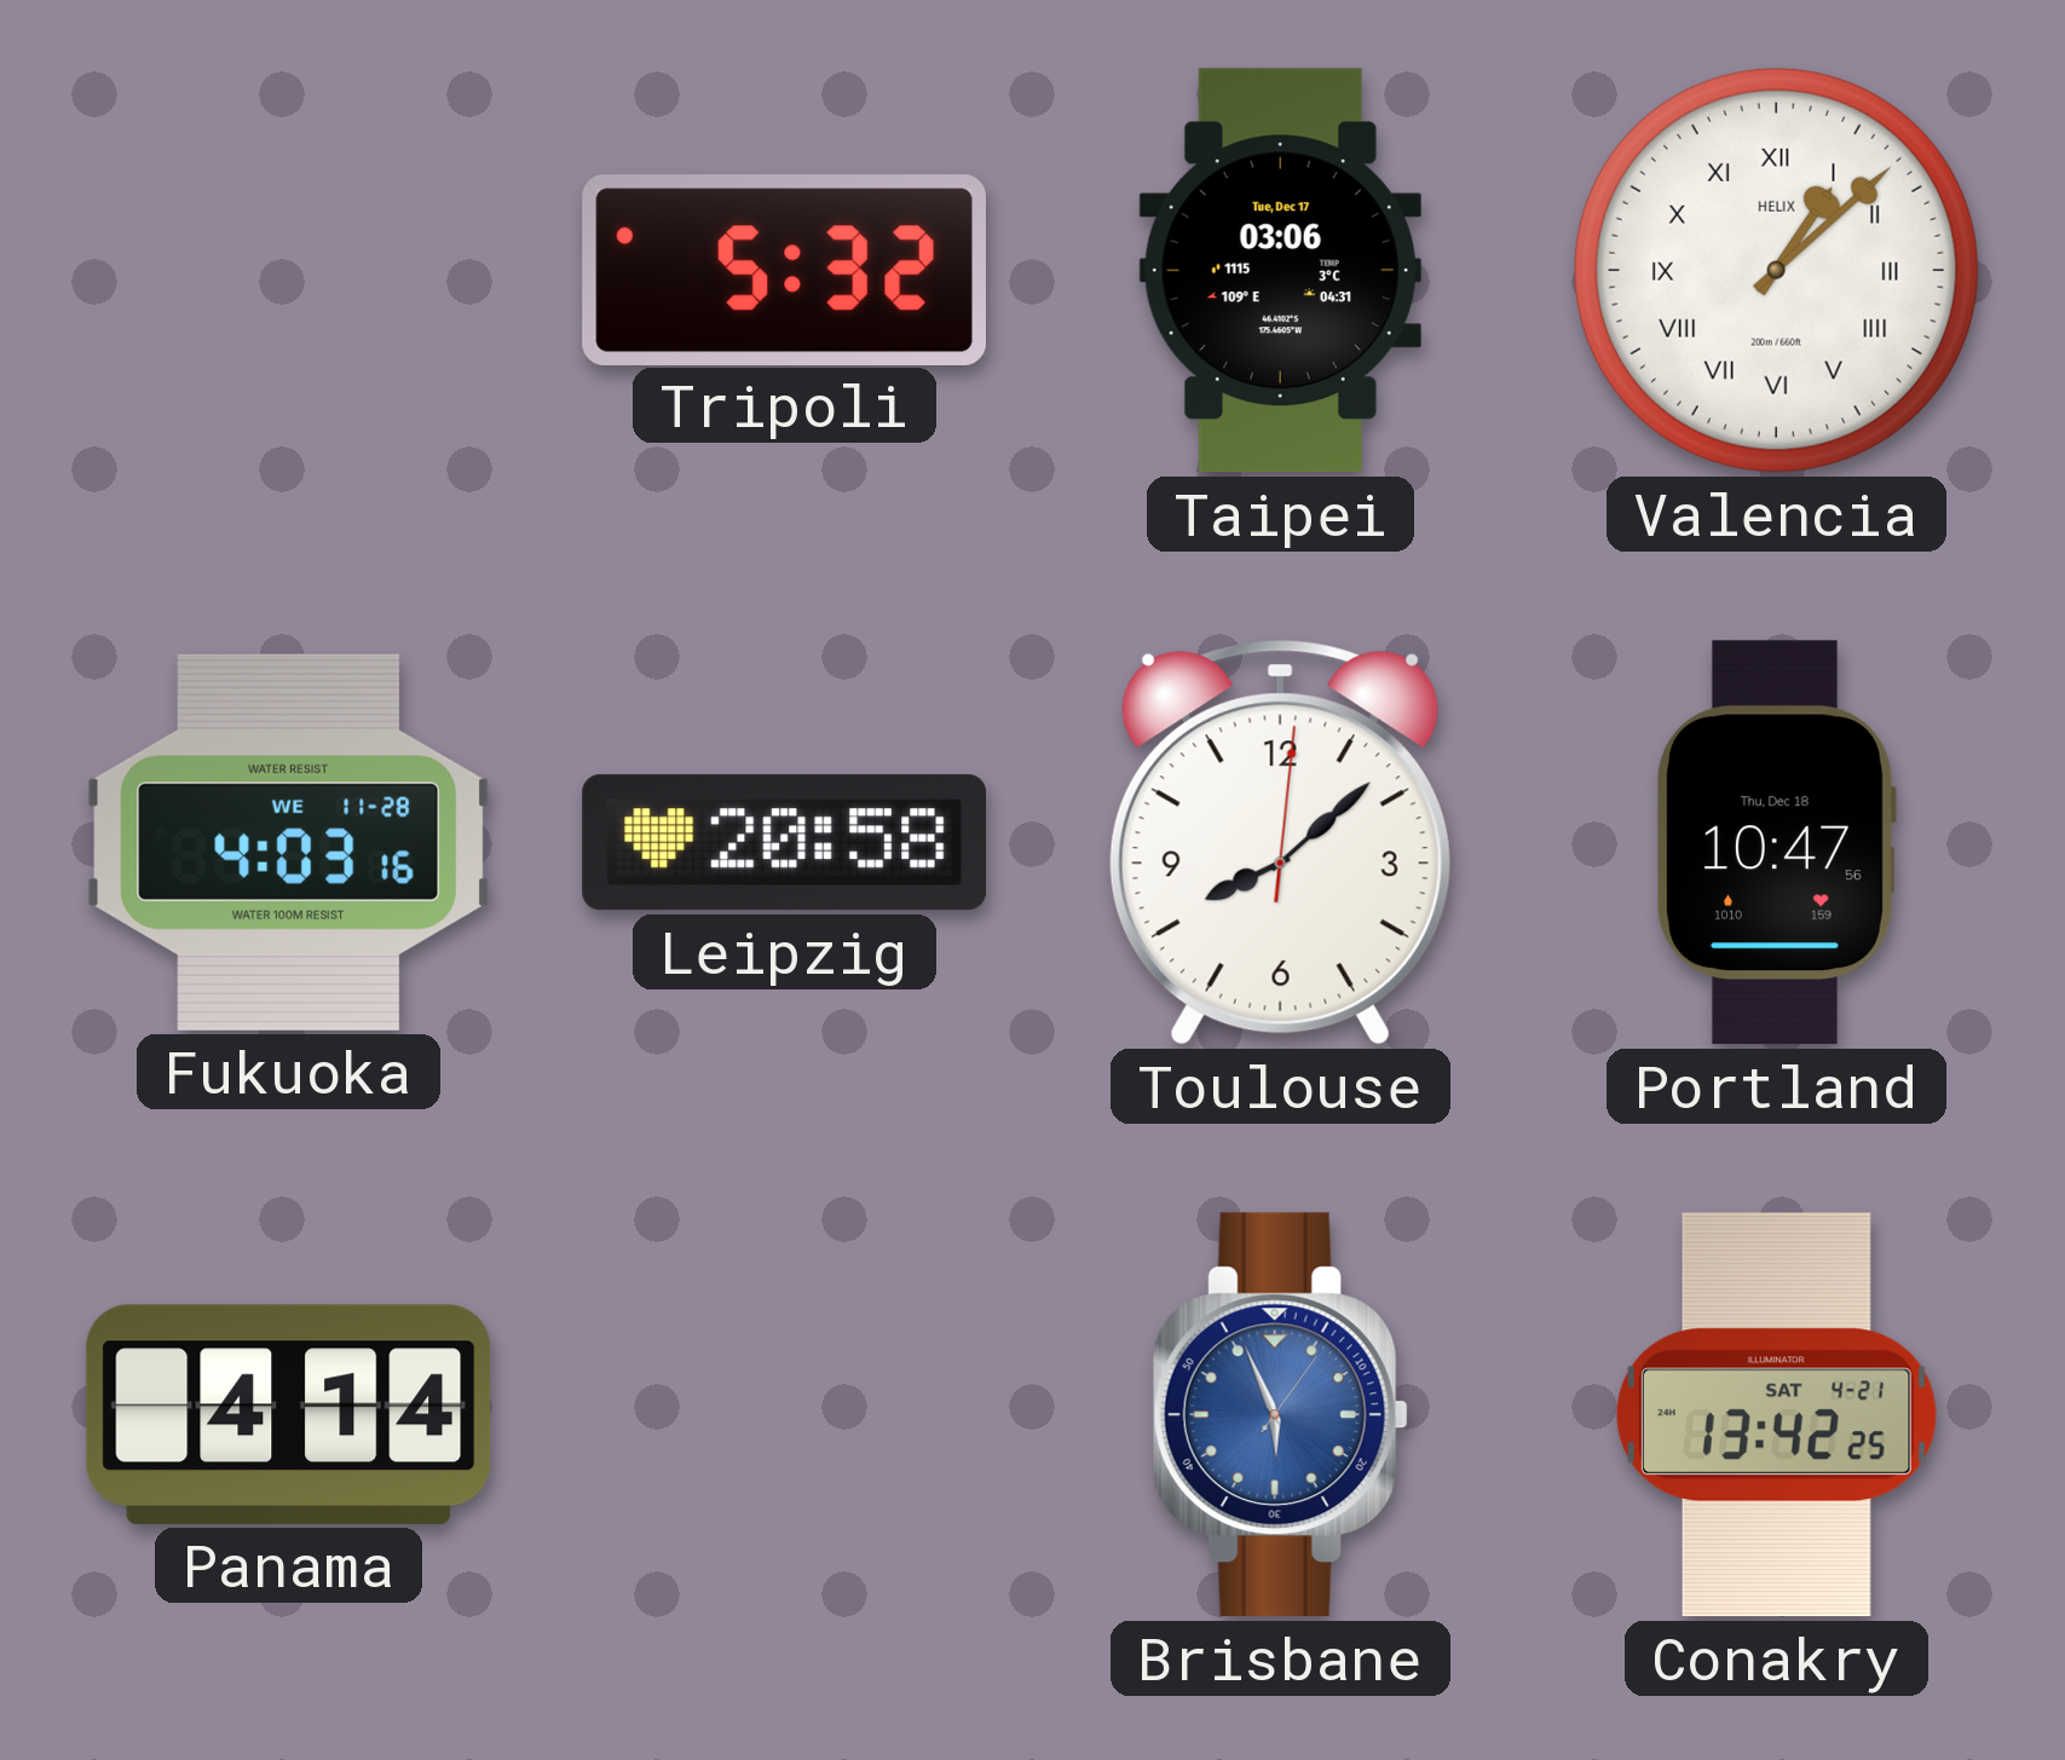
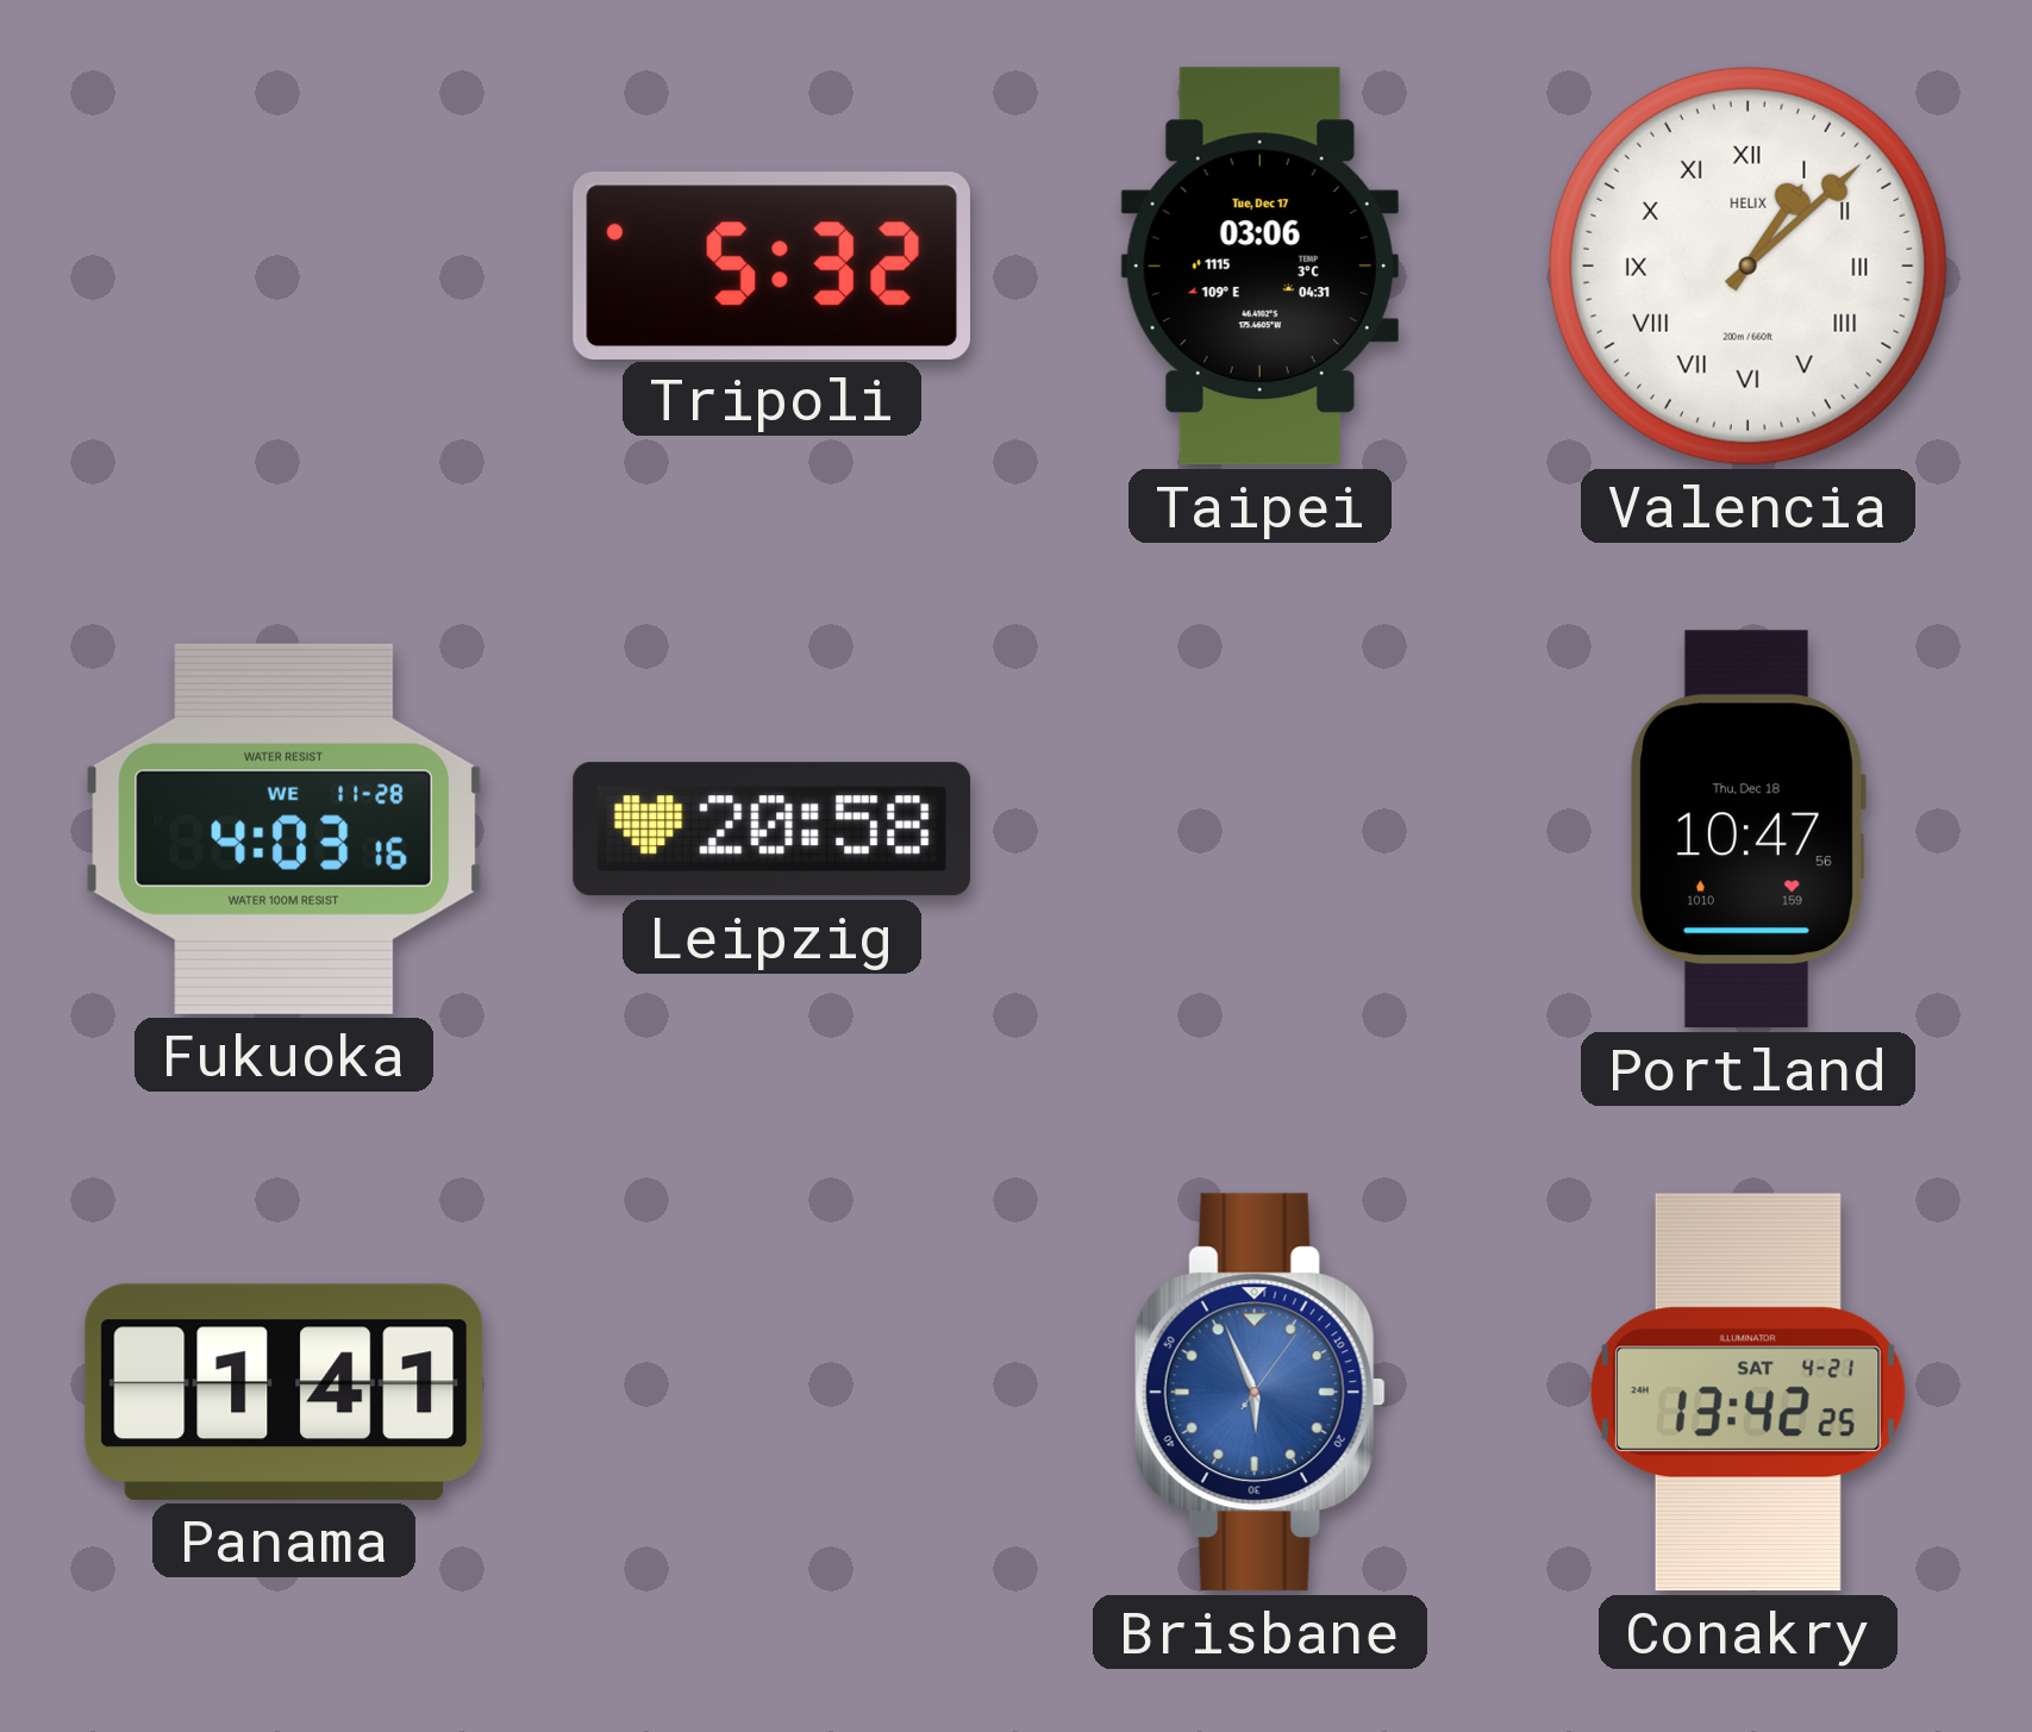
Toulouse: 8:08 -> none (1280, 842)
Panama: 4:14 -> 1:41 (285, 1392)
